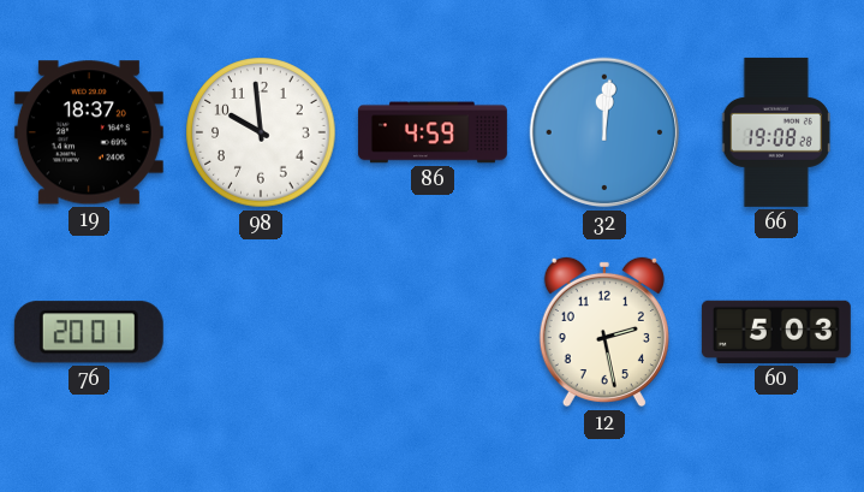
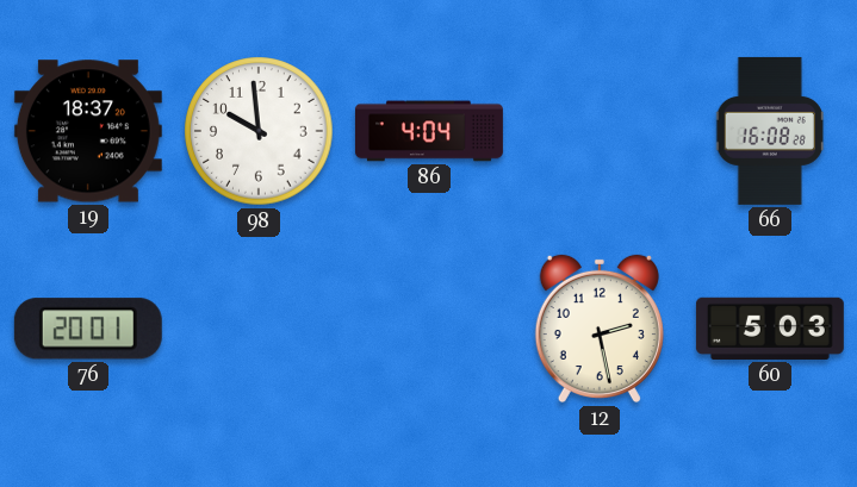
86: 4:59 -> 4:04 (429, 131)
32: 12:01 -> none (604, 132)
66: 19:08 -> 16:08 (770, 131)
